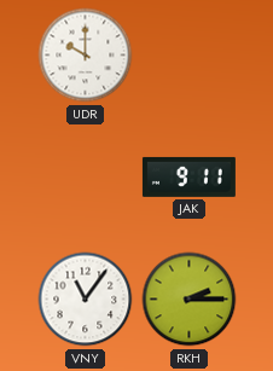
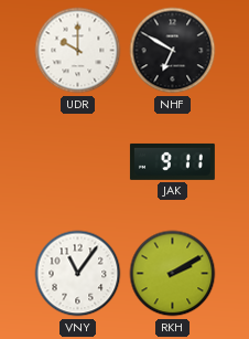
NHF: none -> 6:50 (173, 51)
RKH: 2:15 -> 2:10 (173, 274)
